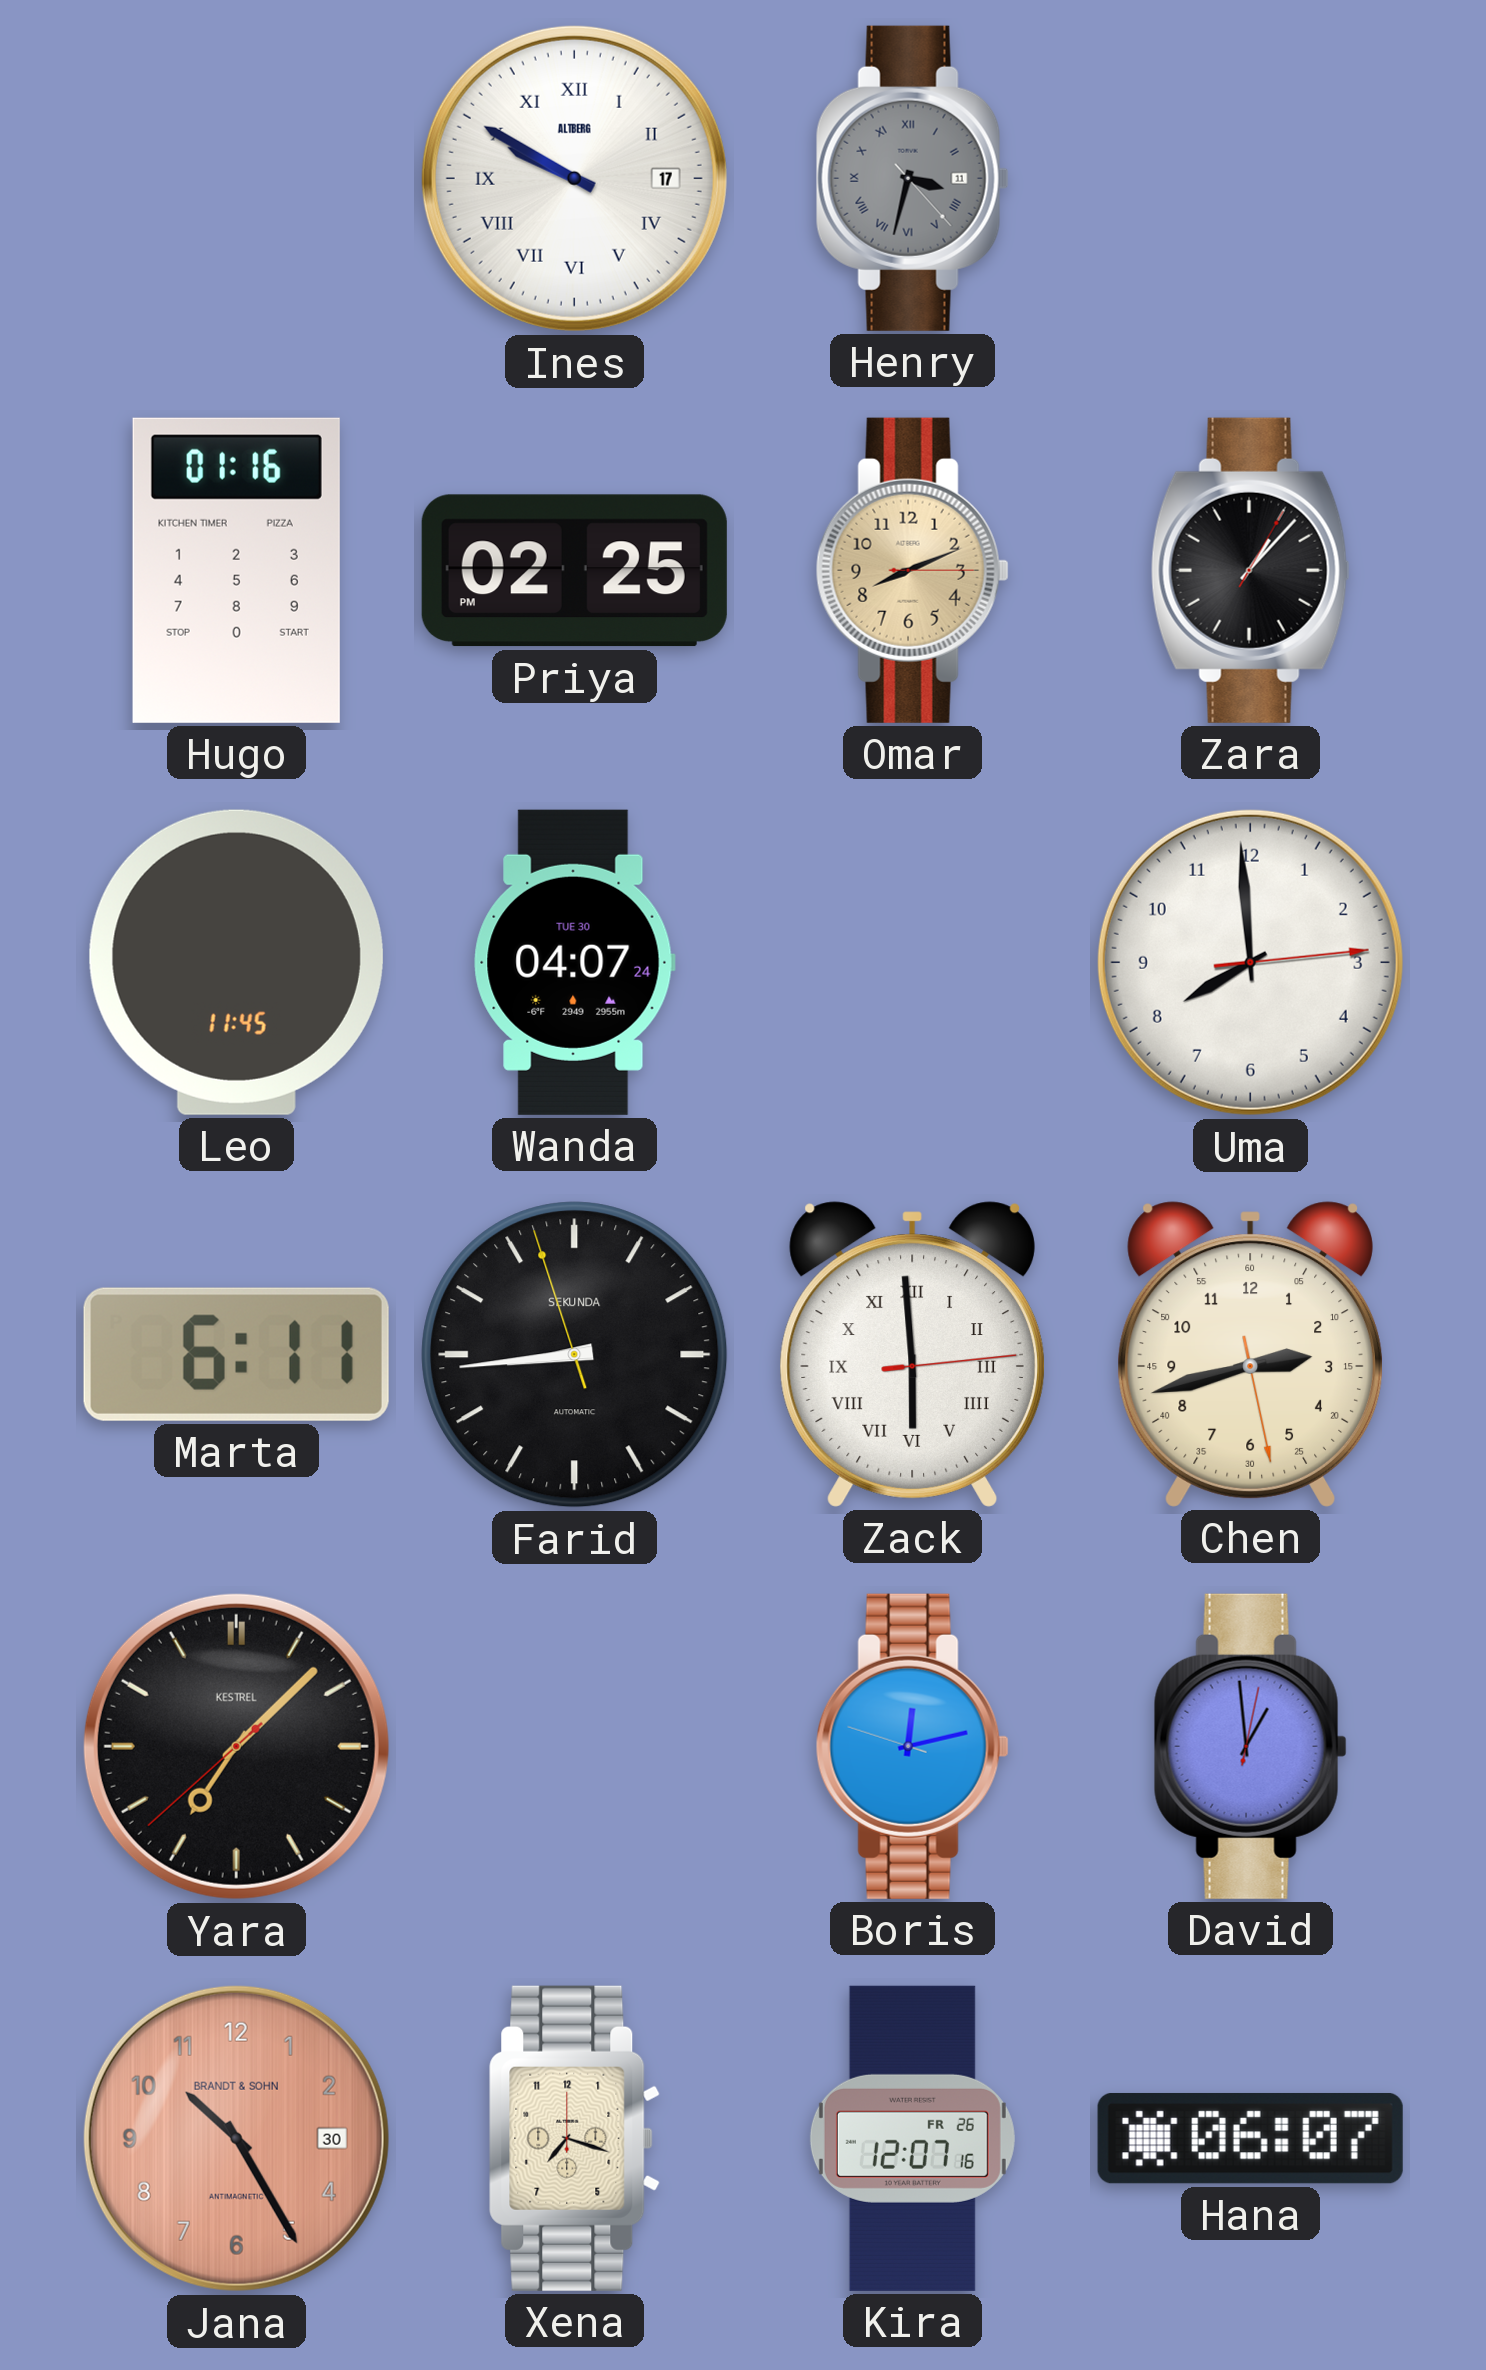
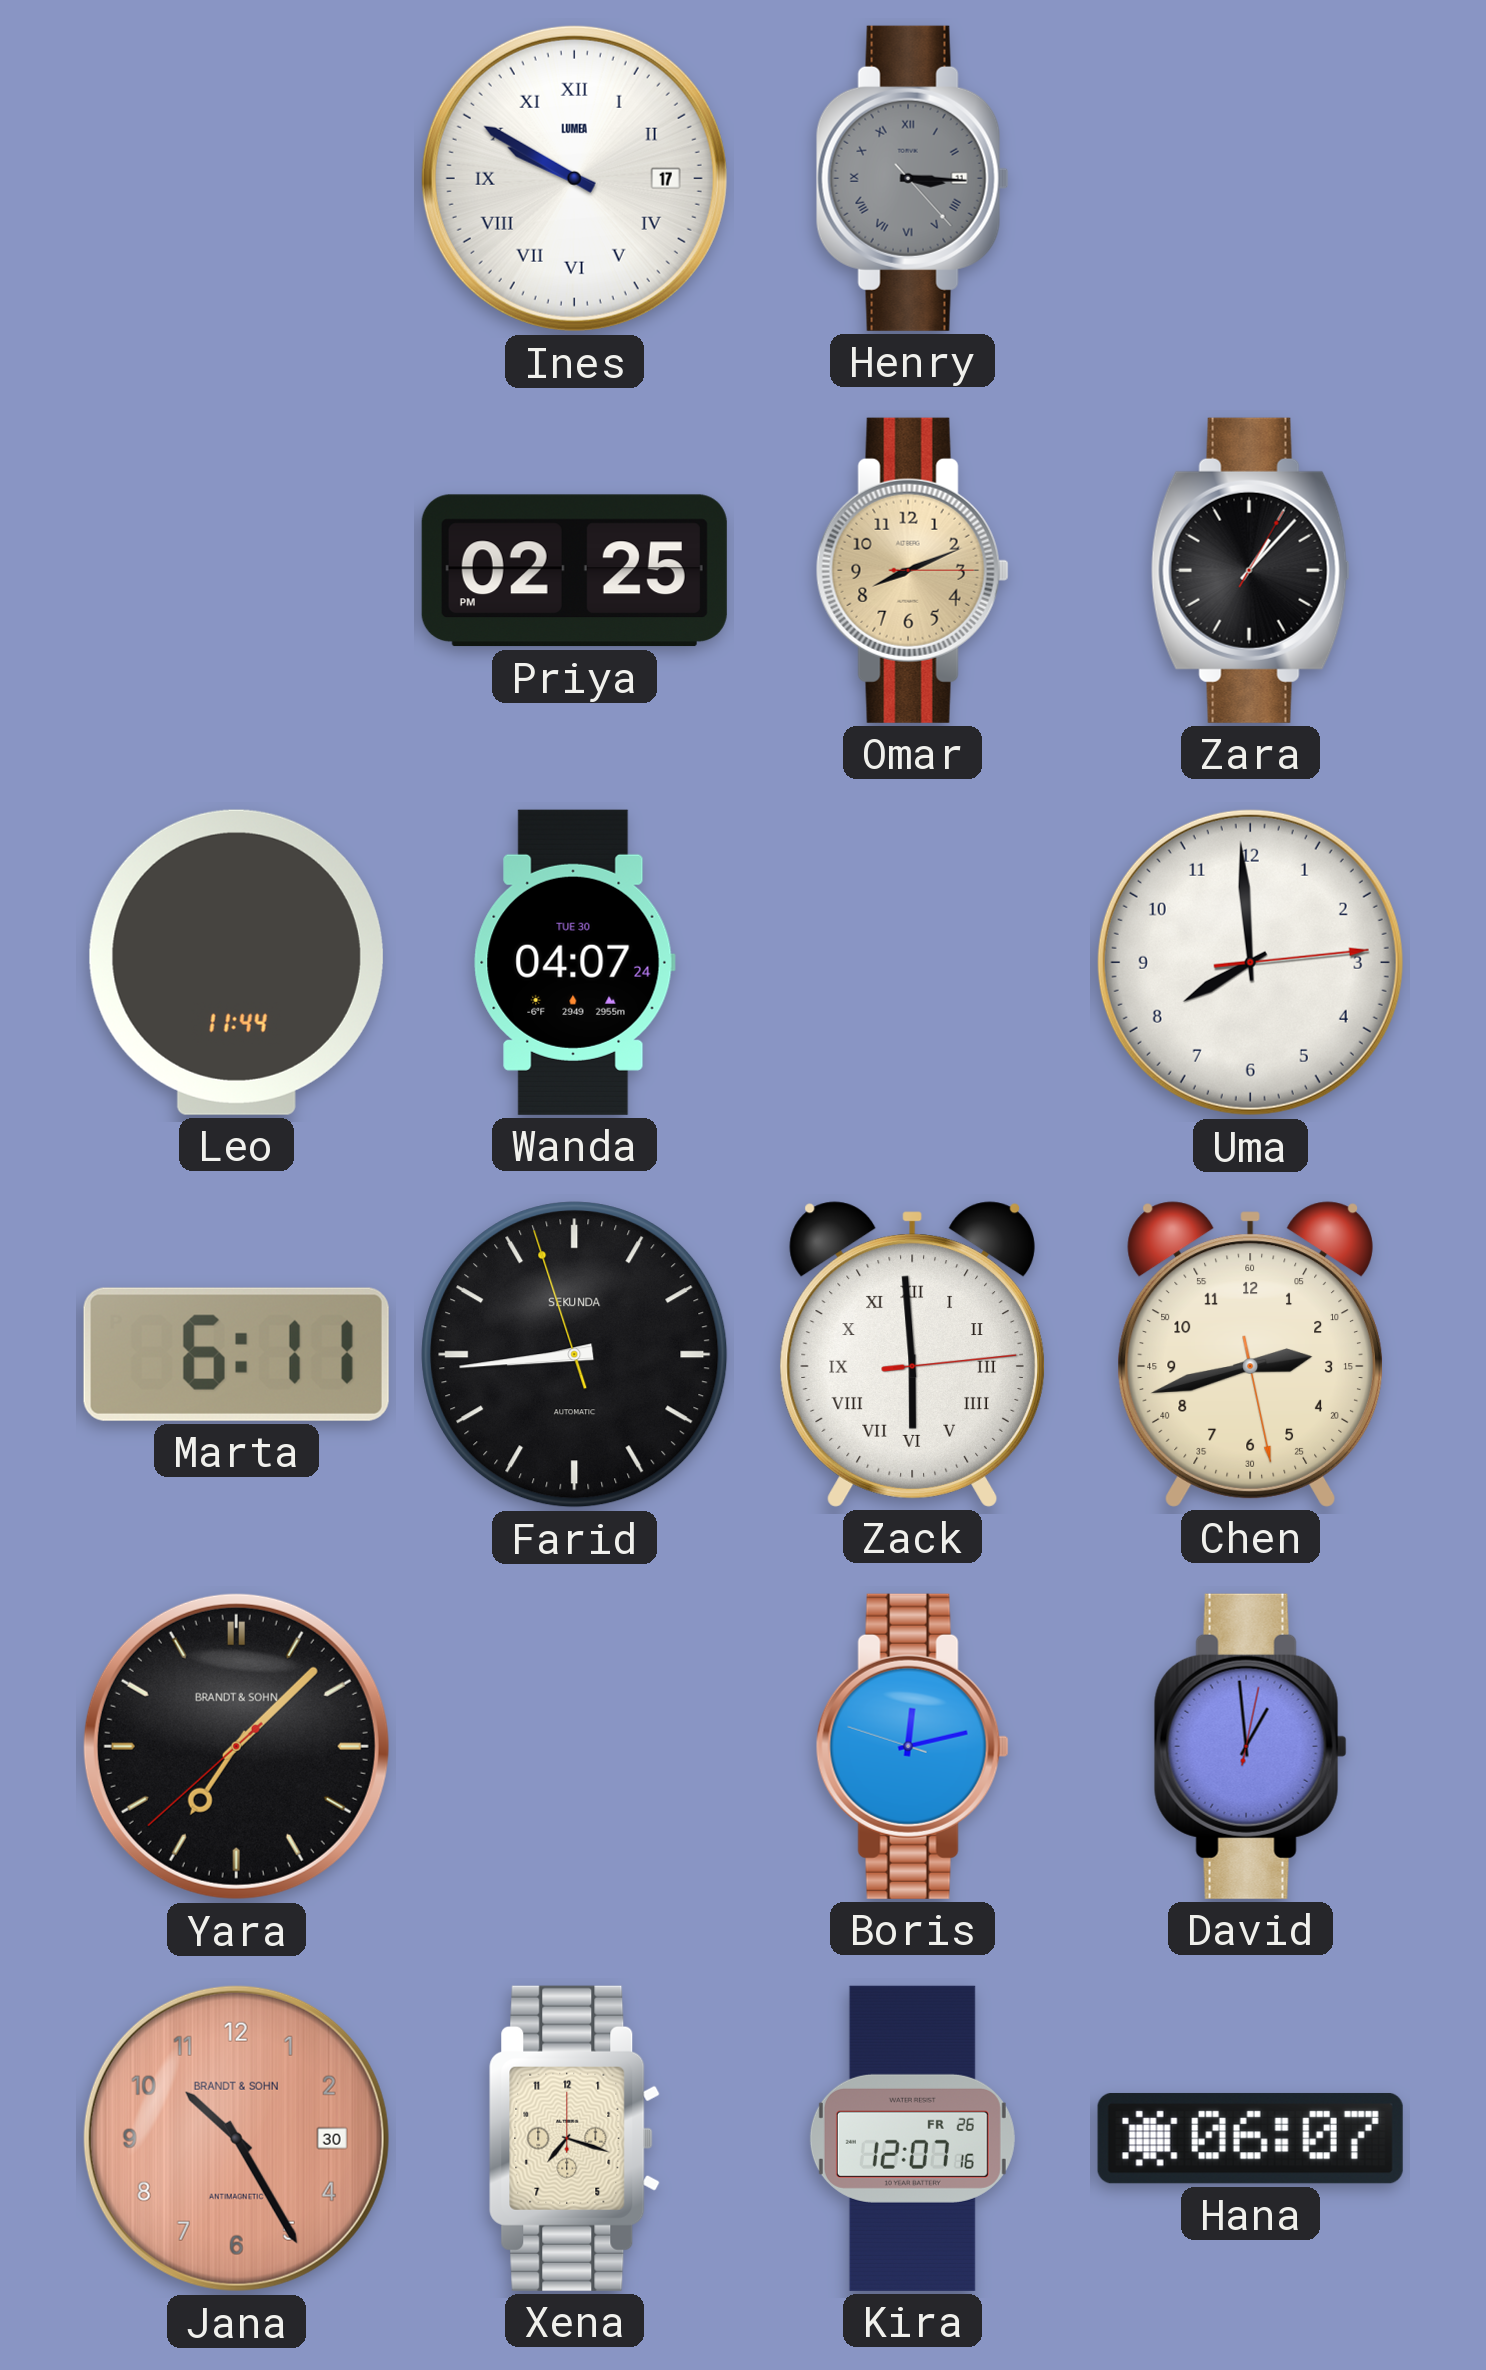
Ines brand: ALTBERG -> LUMEA (574, 178)
Henry: 3:32 -> 3:15 (912, 178)
Hugo: 01:16 -> none (236, 570)
Leo: 11:45 -> 11:44 (236, 962)
Yara brand: KESTREL -> BRANDT & SOHN (236, 1746)
